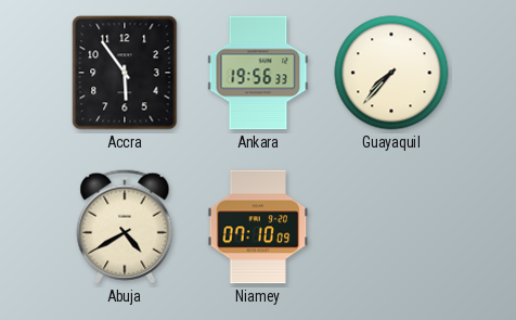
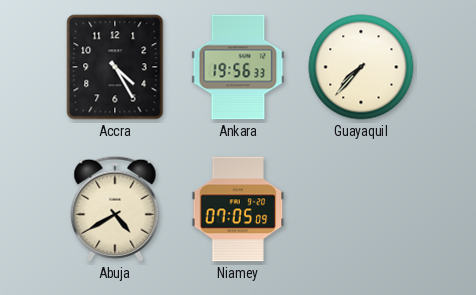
Accra: 5:54 -> 4:25 (115, 67)
Niamey: 07:10 -> 07:05 (238, 209)
